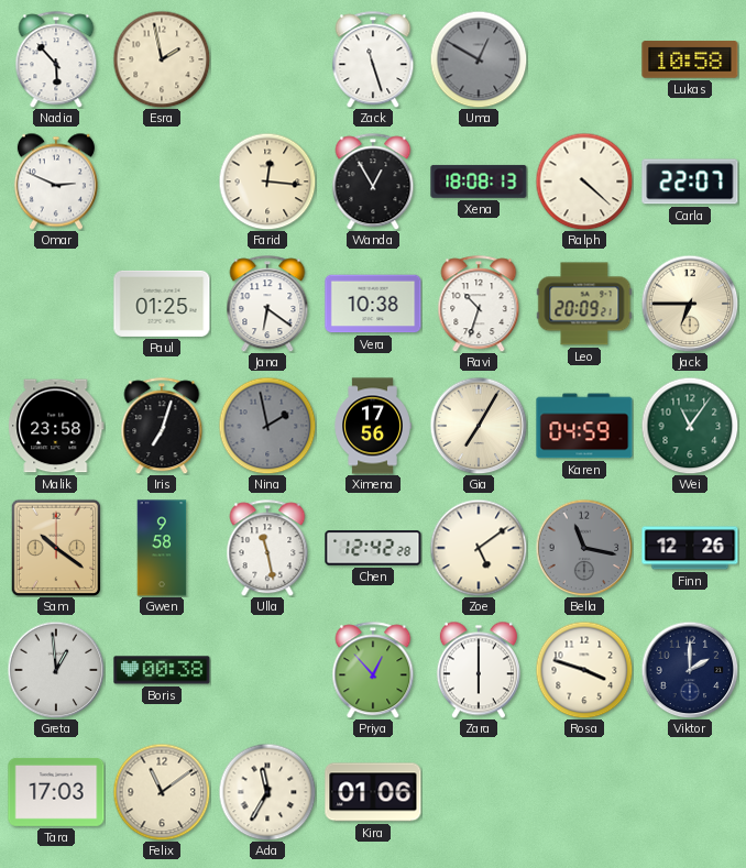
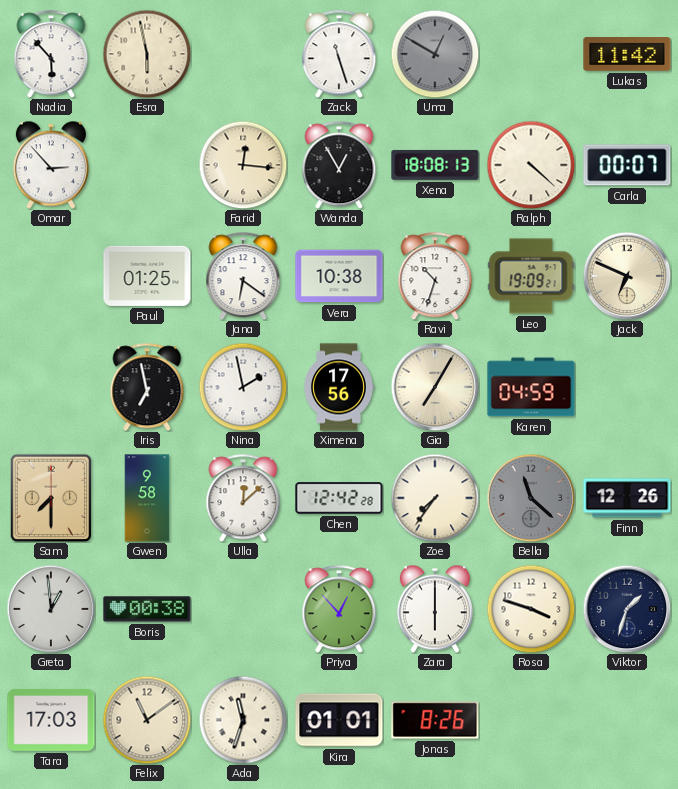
Esra: 1:58 -> 5:58 (147, 54)
Lukas: 10:58 -> 11:42 (627, 54)
Omar: 2:49 -> 2:53 (51, 165)
Carla: 22:07 -> 00:07 (627, 165)
Leo: 20:09 -> 19:09 (531, 276)
Jack: 6:45 -> 6:49 (627, 276)
Malik: 23:58 -> none (56, 426)
Iris: 7:03 -> 6:58 (147, 387)
Nina dial: grey -> white (243, 387)
Wei: 11:06 -> none (690, 426)
Sam: 10:21 -> 7:30 (51, 498)
Ulla: 11:28 -> 12:08 (243, 498)
Zoe: 5:09 -> 7:36 (435, 498)
Bella: 11:17 -> 11:22 (531, 498)
Viktor: 2:00 -> 1:33 (627, 609)
Ada: 11:35 -> 11:33 (243, 720)
Kira: 01:06 -> 01:01 (339, 720)
Jonas: none -> 8:26 (435, 720)
